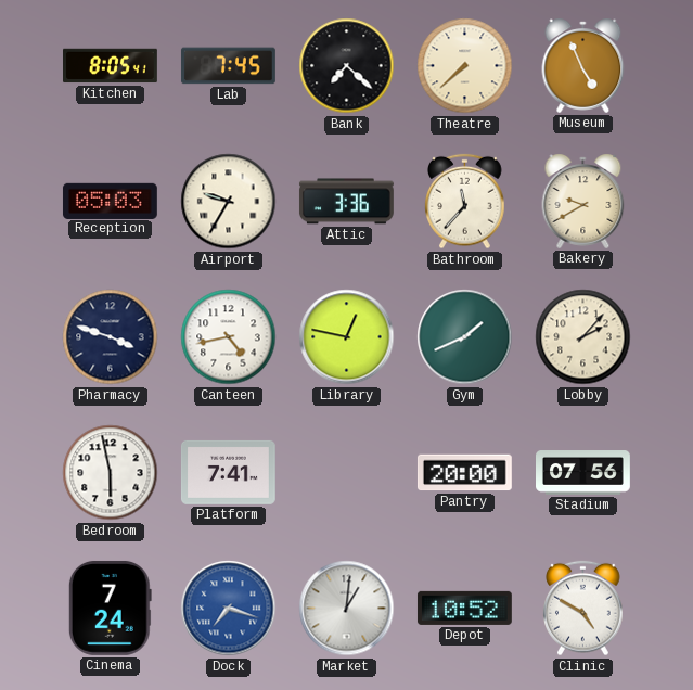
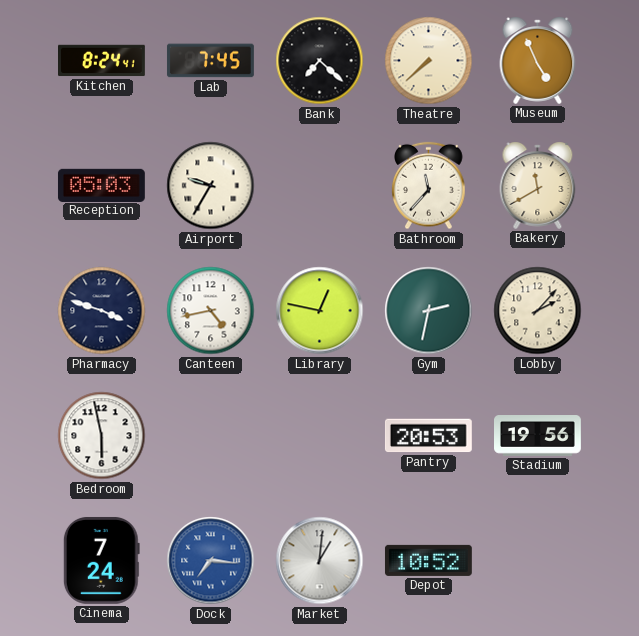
Kitchen: 8:05 -> 8:24 (102, 61)
Attic: 3:36 -> none (346, 202)
Bakery: 9:40 -> 11:40 (538, 185)
Gym: 1:41 -> 2:32 (429, 311)
Platform: 7:41 -> none (228, 472)
Pantry: 20:00 -> 20:53 (428, 436)
Stadium: 07:56 -> 19:56 (538, 436)
Dock: 7:18 -> 7:16 (211, 561)
Clinic: 4:50 -> none (583, 609)
